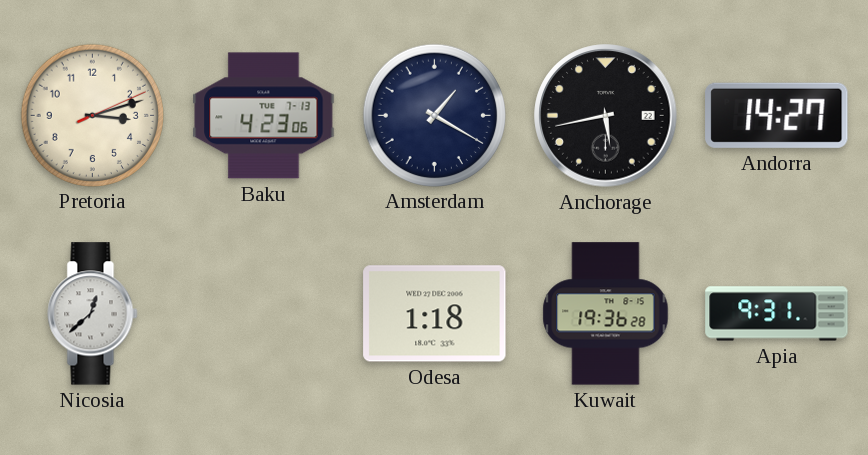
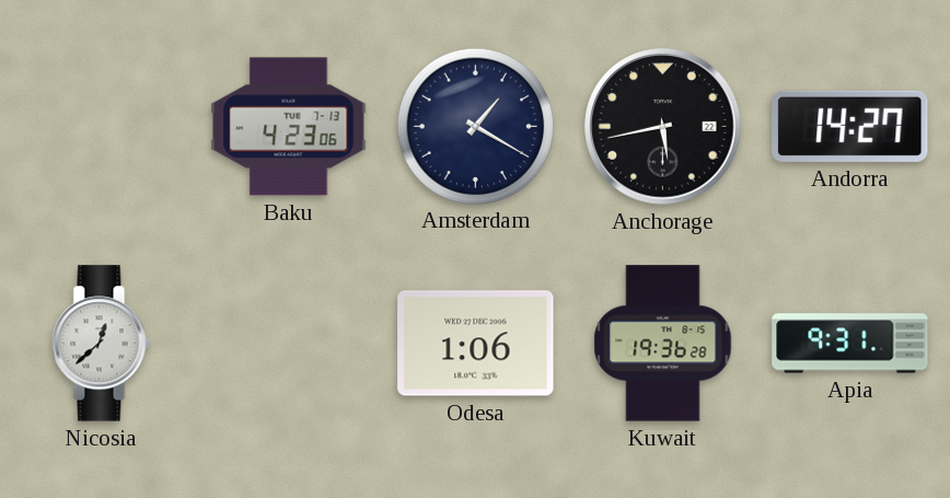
Pretoria: 3:12 -> none (92, 115)
Odesa: 1:18 -> 1:06 (476, 344)
